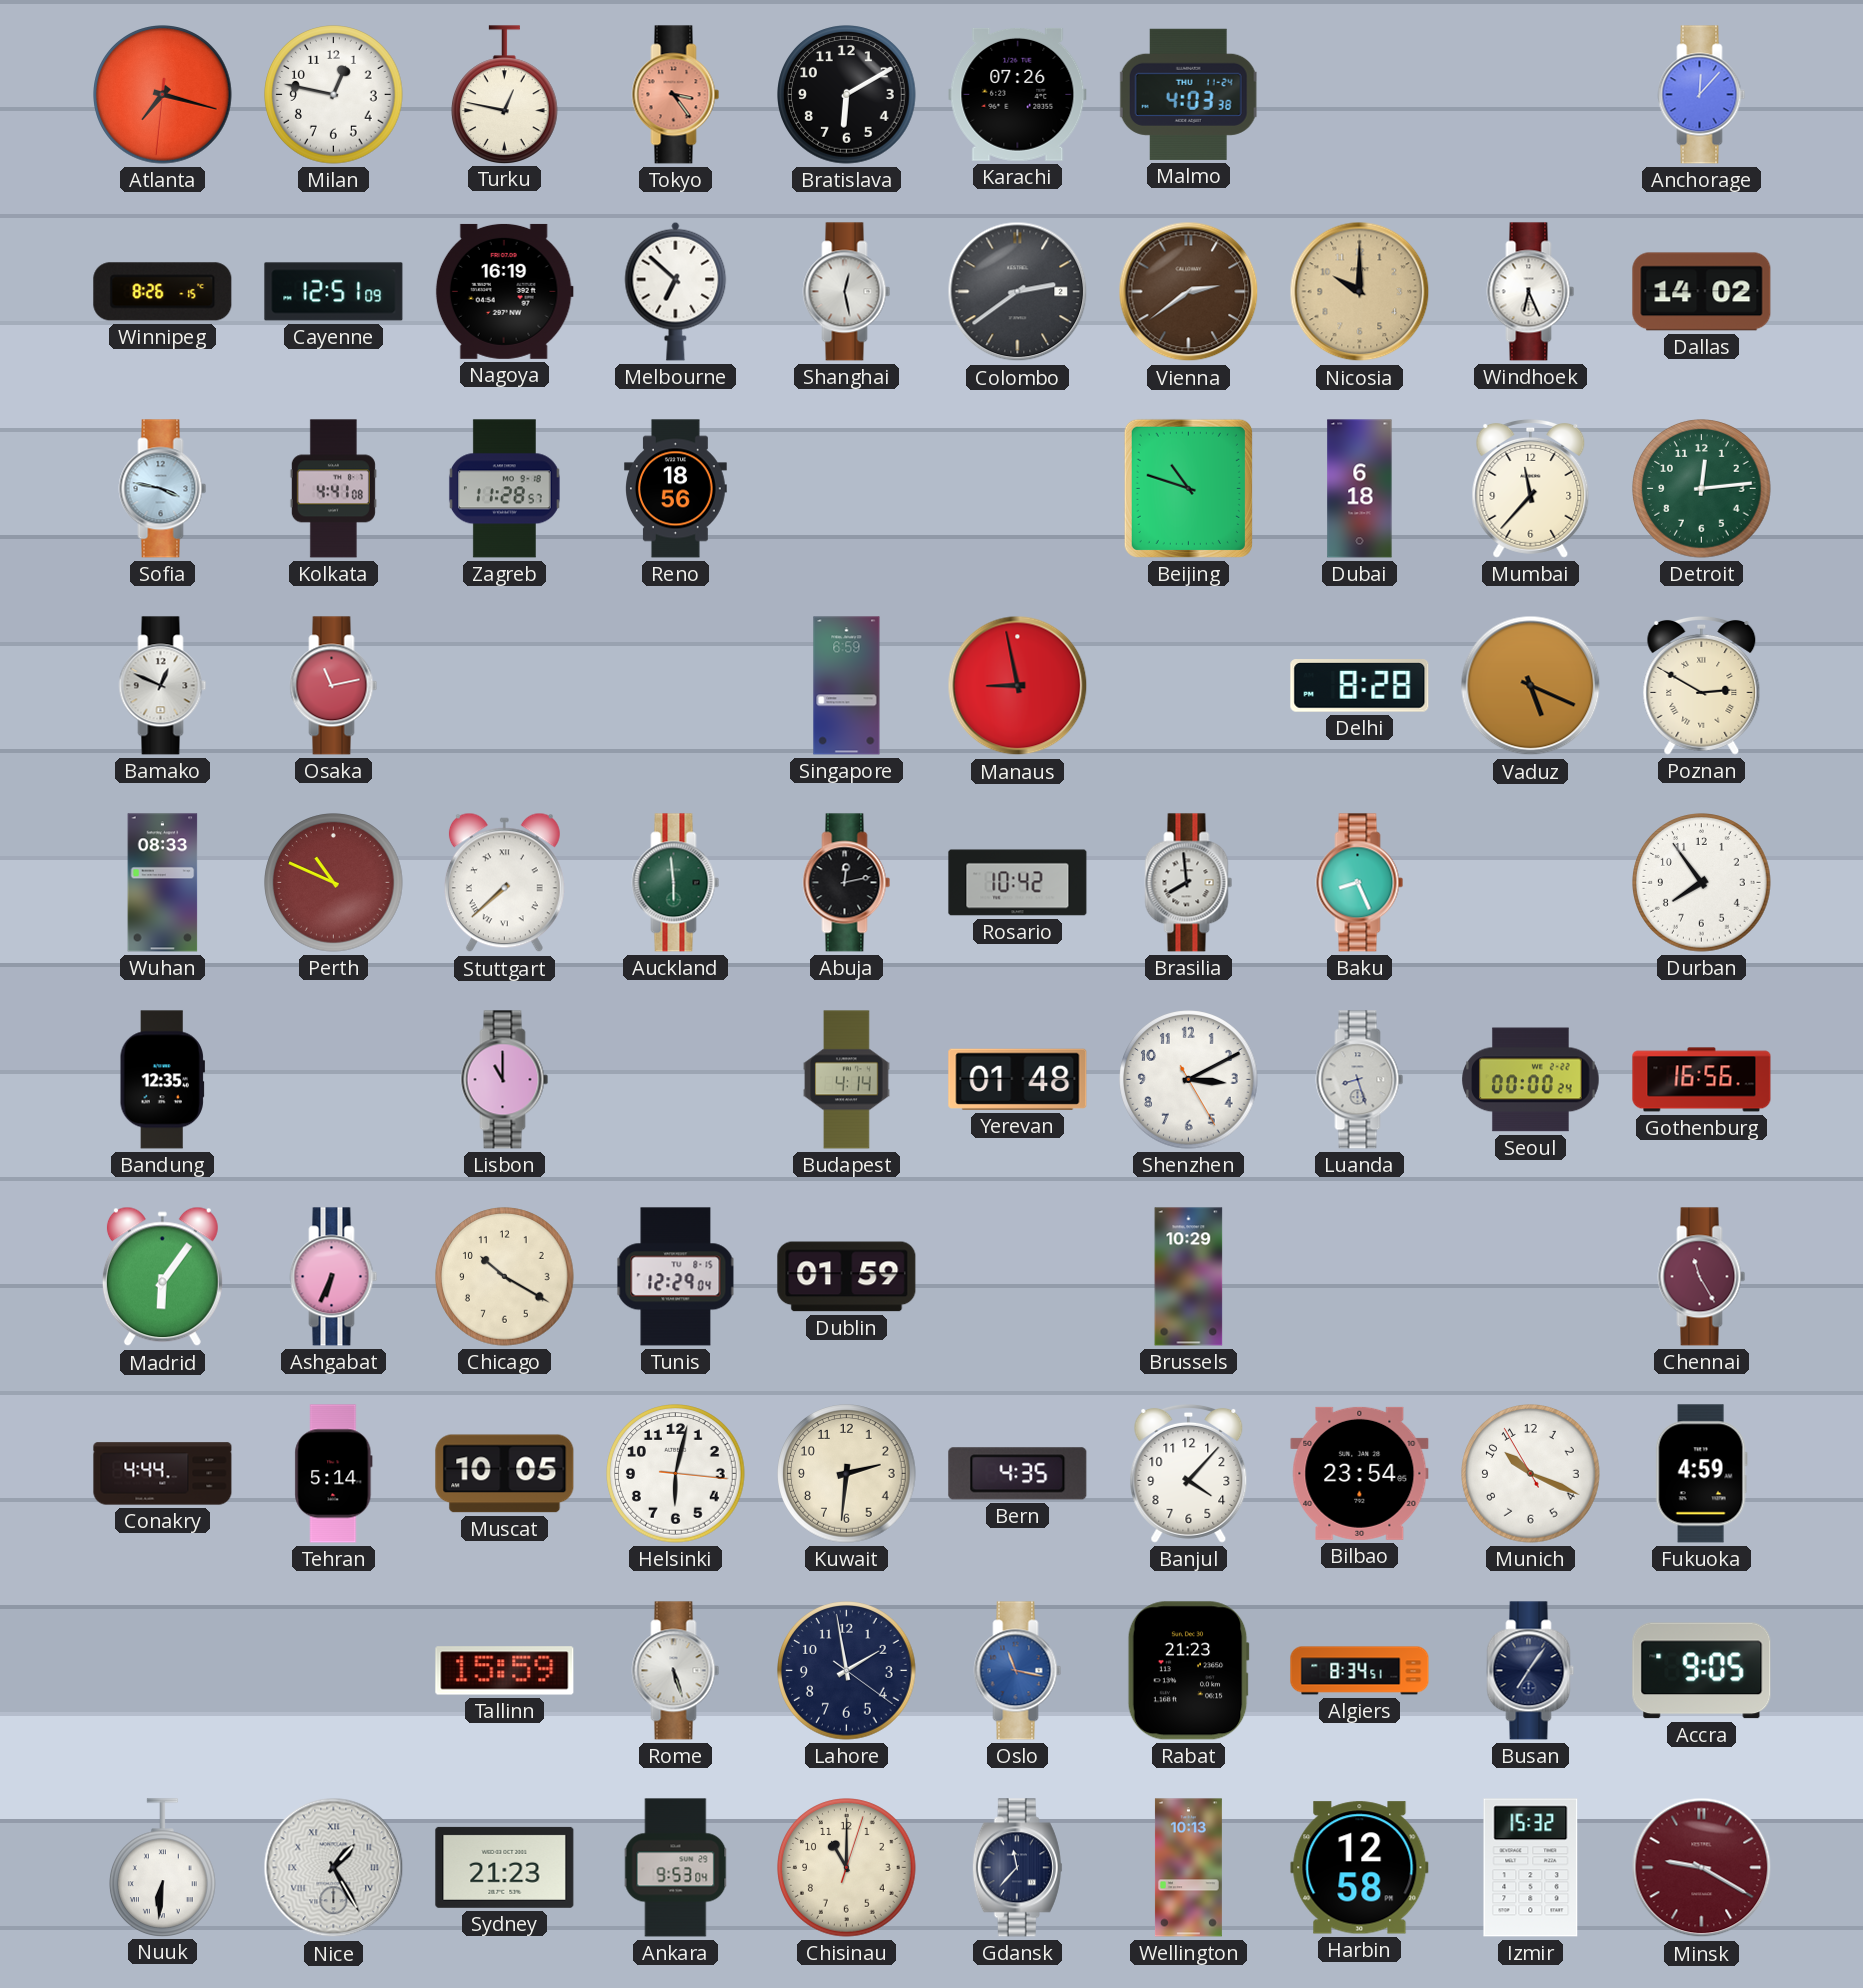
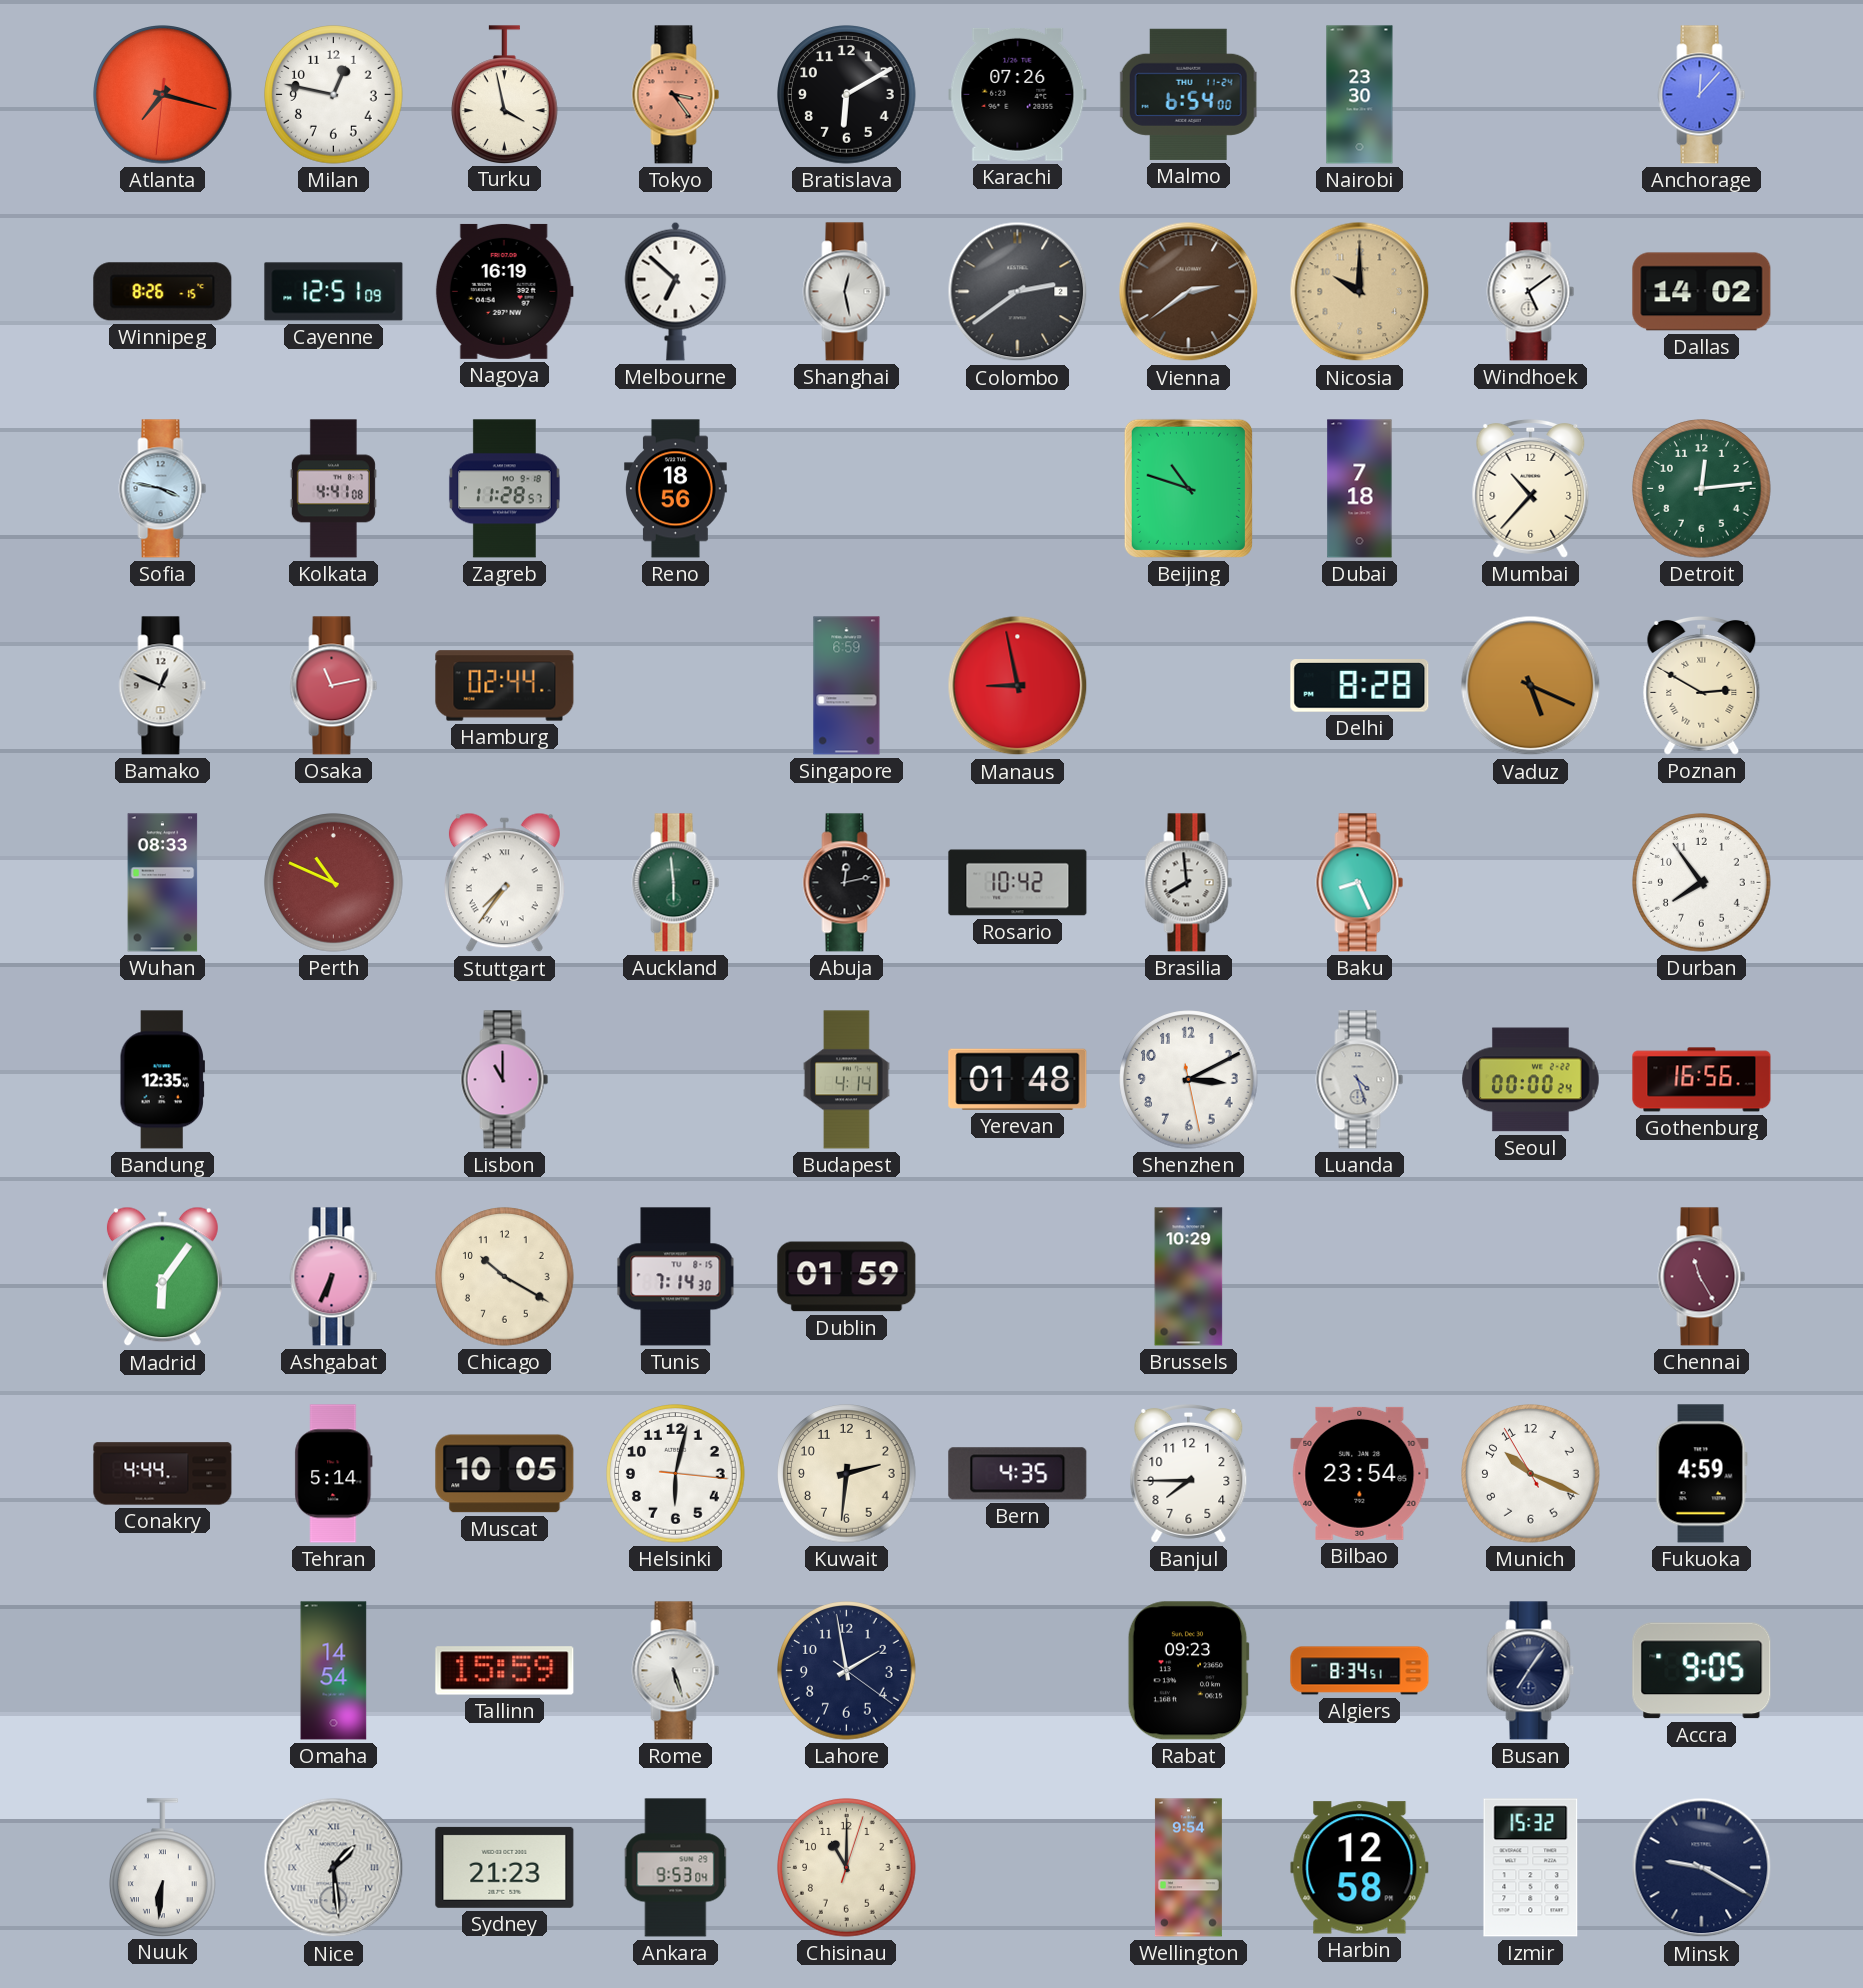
Turku: 12:47 -> 3:58 (505, 94)
Malmo: 4:03 -> 6:54 (1188, 94)
Nairobi: none -> 23:30 (1360, 95)
Windhoek: 6:26 -> 5:09 (1531, 292)
Dubai: 6:18 -> 7:18 (1360, 489)
Mumbai: 11:37 -> 10:37 (1531, 488)
Hamburg: none -> 02:44 (505, 686)
Stuttgart: 7:38 -> 7:36 (504, 883)
Shenzhen: 3:10:25 -> 3:10:28 (1189, 1080)
Luanda: 8:27 -> 4:27 (1360, 1080)
Tunis: 12:29 -> 7:14 (676, 1277)
Banjul: 4:07 -> 7:45 (1189, 1473)
Omaha: none -> 14:54 (334, 1671)
Oslo: 11:17 -> none (1018, 1671)
Rabat: 21:23 -> 09:23 (1188, 1671)
Nice: 1:25 -> 1:29 (334, 1868)
Gdansk: 11:37 -> none (1017, 1868)
Wellington: 10:13 -> 9:54 (1188, 1868)
Minsk dial: burgundy -> navy (1702, 1868)
